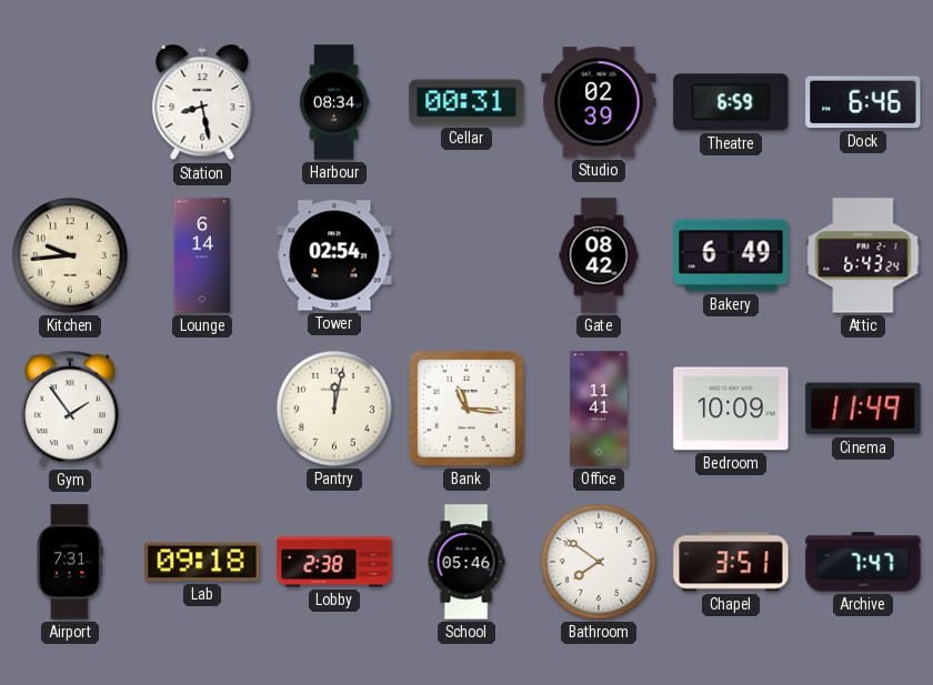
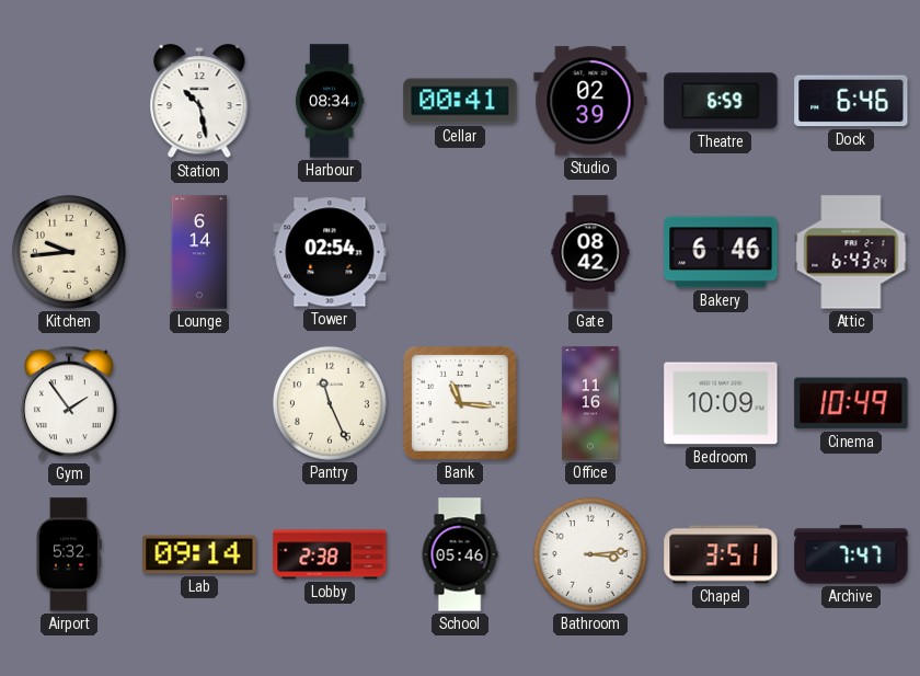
Station: 8:28 -> 10:28 (199, 102)
Cellar: 00:31 -> 00:41 (460, 101)
Bakery: 6:49 -> 6:46 (721, 252)
Pantry: 12:02 -> 11:26 (330, 403)
Office: 11:41 -> 11:16 (590, 403)
Cinema: 11:49 -> 10:49 (851, 403)
Airport: 7:31 -> 5:32 (69, 554)
Lab: 09:18 -> 09:14 (199, 554)
Bathroom: 7:51 -> 3:14 (590, 554)
